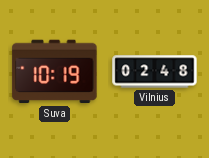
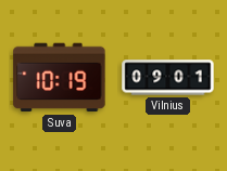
Vilnius: 02:48 -> 09:01 (168, 78)
